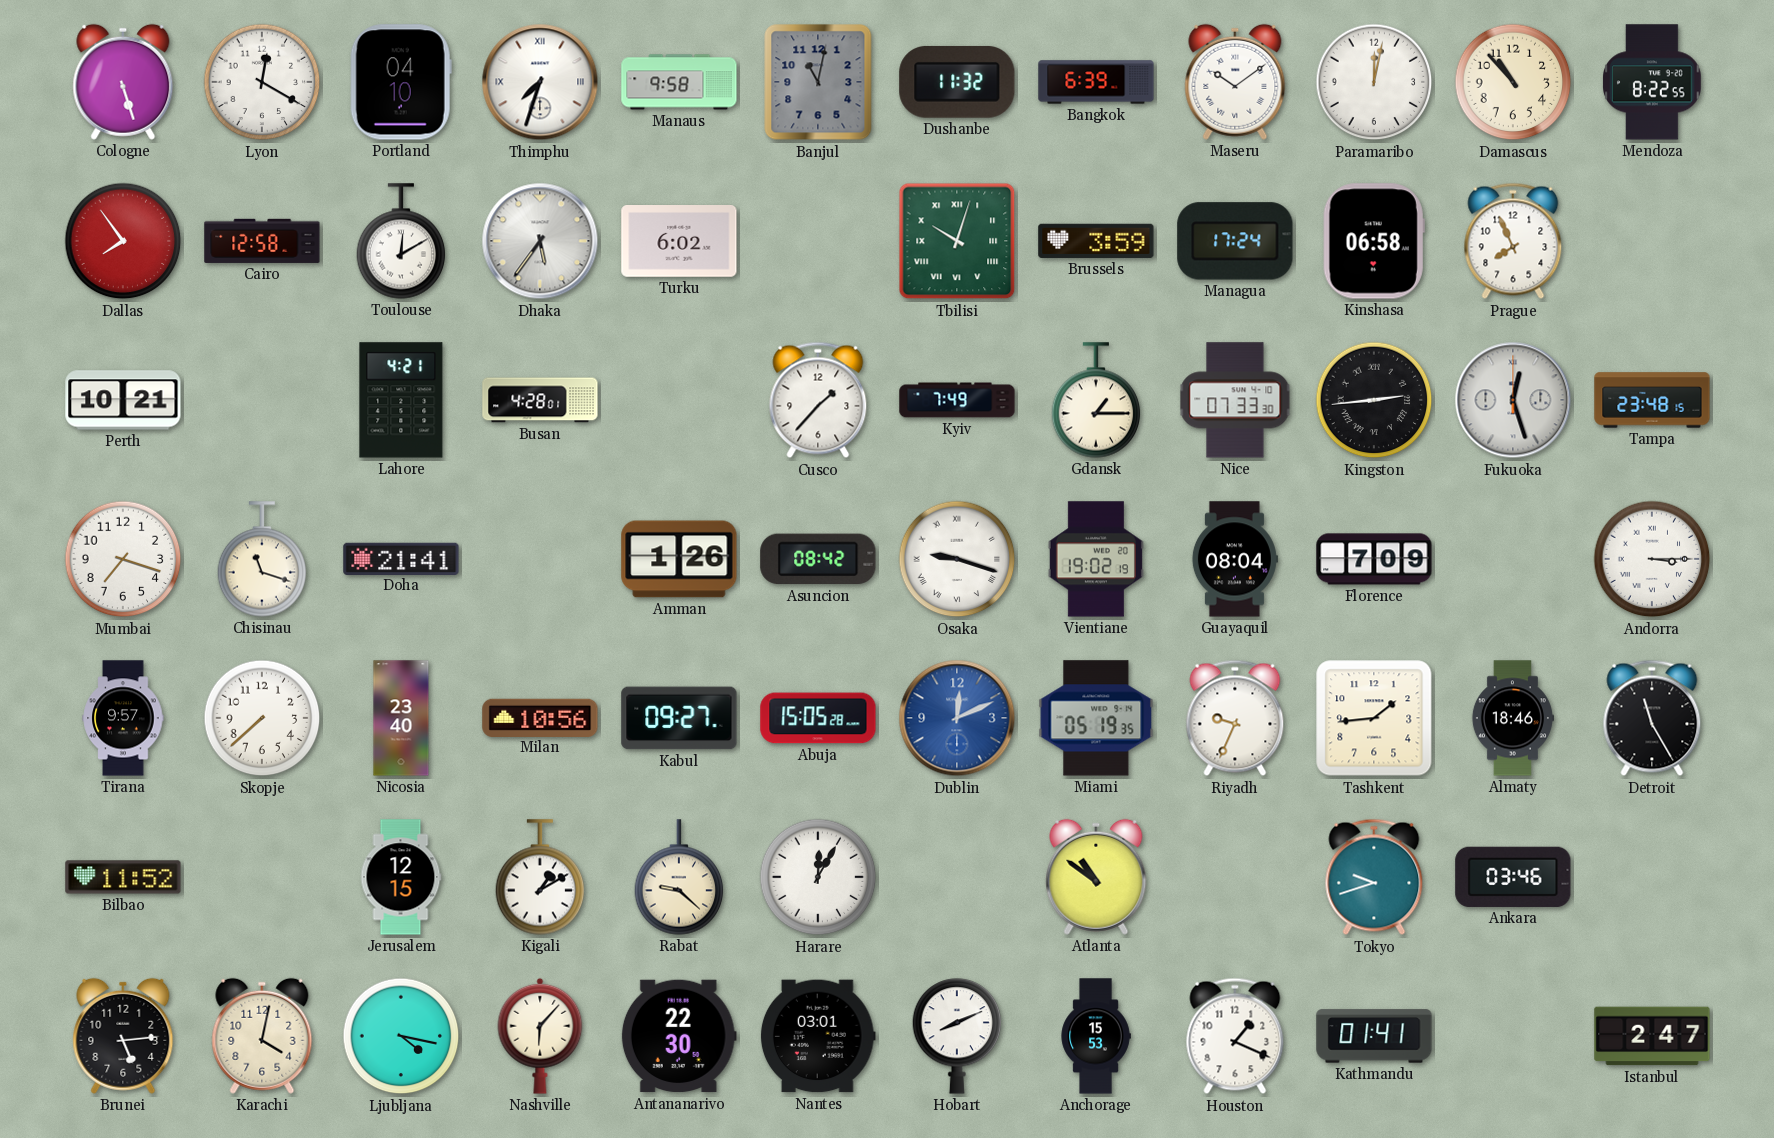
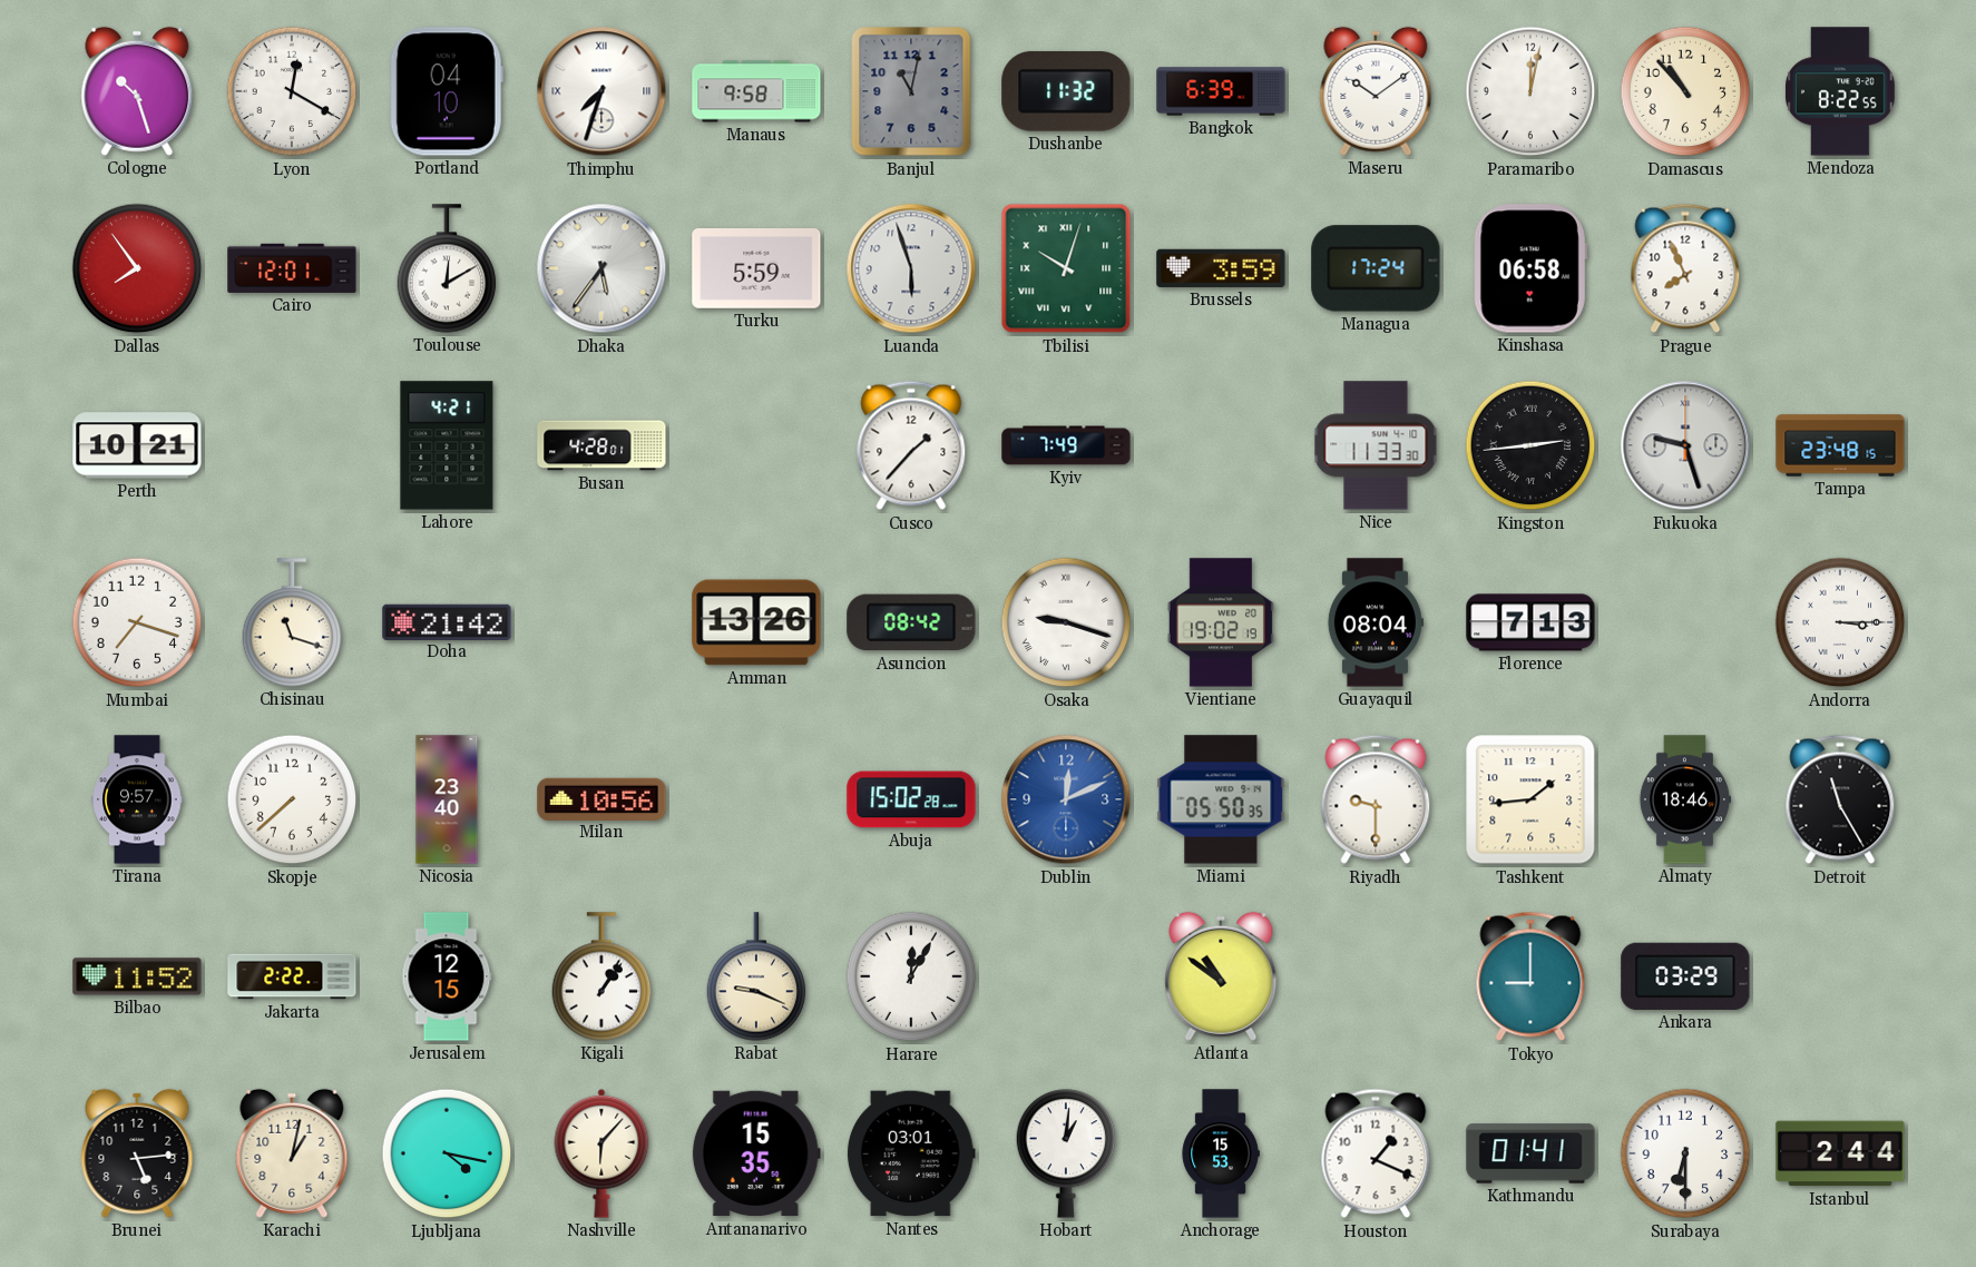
Cologne: 5:27 -> 10:27 (137, 91)
Cairo: 12:58 -> 12:01 (292, 268)
Turku: 6:02 -> 5:59 (756, 269)
Luanda: none -> 5:57 (911, 268)
Gdansk: 1:15 -> none (1096, 400)
Nice: 07:33 -> 11:33 (1376, 445)
Fukuoka: 12:27 -> 9:27 (1685, 445)
Doha: 21:41 -> 21:42 (447, 621)
Amman: 1:26 -> 13:26 (756, 622)
Florence: 7:09 -> 7:13 (1530, 622)
Kabul: 09:27 -> none (679, 718)
Abuja: 15:05 -> 15:02 (911, 799)
Miami: 05:19 -> 05:50 (1221, 799)
Riyadh: 9:34 -> 9:30 (1376, 799)
Jakarta: none -> 2:22 (292, 976)
Kigali: 1:10 -> 1:06 (601, 976)
Rabat: 9:22 -> 9:19 (756, 976)
Tokyo: 9:42 -> 9:00 (1530, 976)
Ankara: 03:46 -> 03:29 (1685, 976)
Karachi: 4:02 -> 1:02 (292, 1153)
Antananarivo: 22:30 -> 15:35 (756, 1153)
Hobart: 8:11 -> 1:01 (1066, 1153)
Surabaya: none -> 6:30 (1685, 1153)
Istanbul: 2:47 -> 2:44 (1840, 1153)
